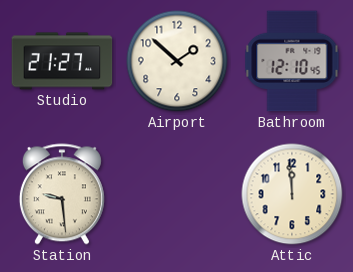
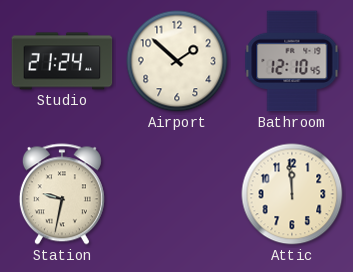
Studio: 21:27 -> 21:24 (62, 61)
Station: 9:29 -> 9:32 (62, 194)
